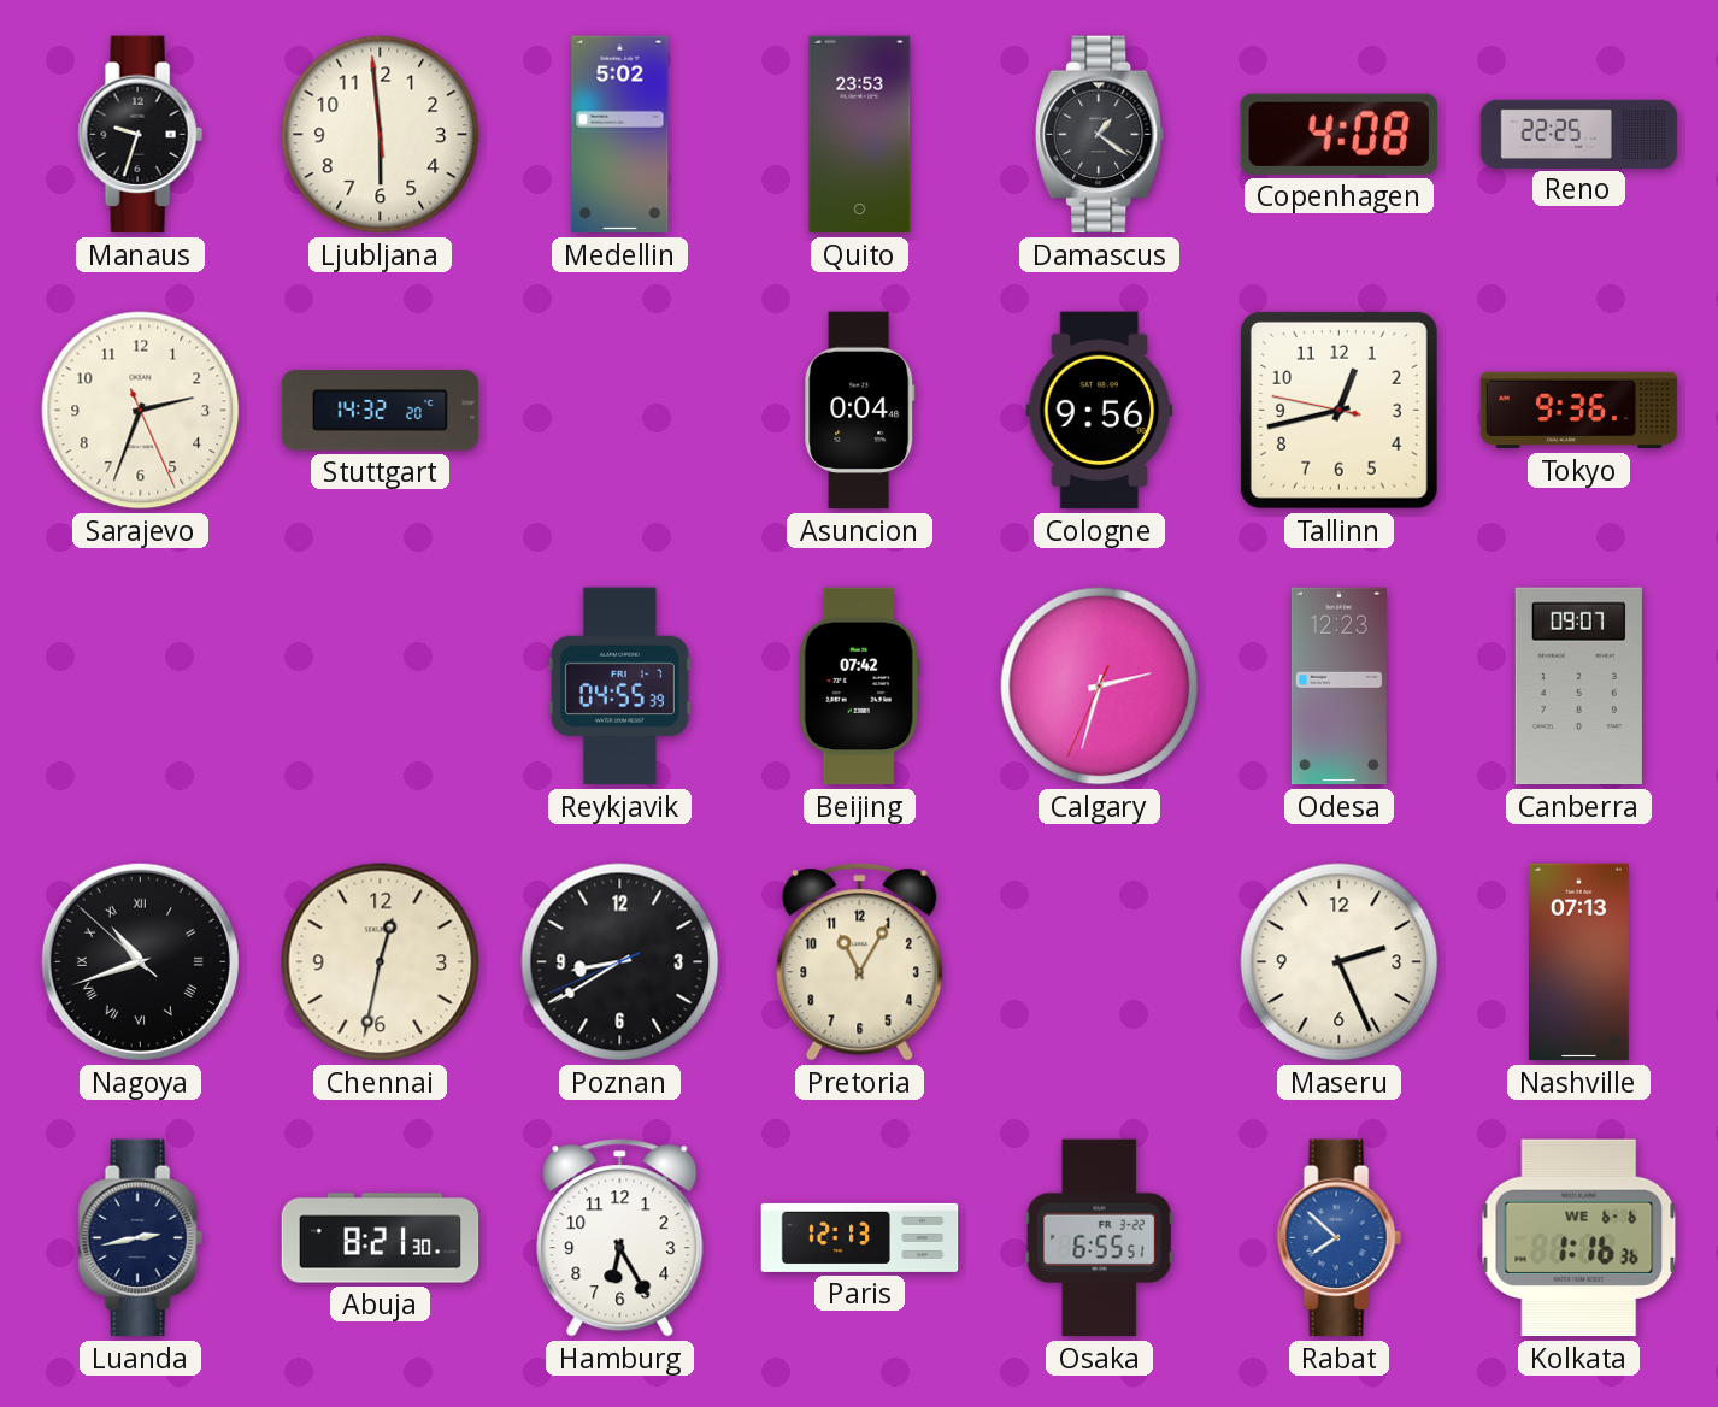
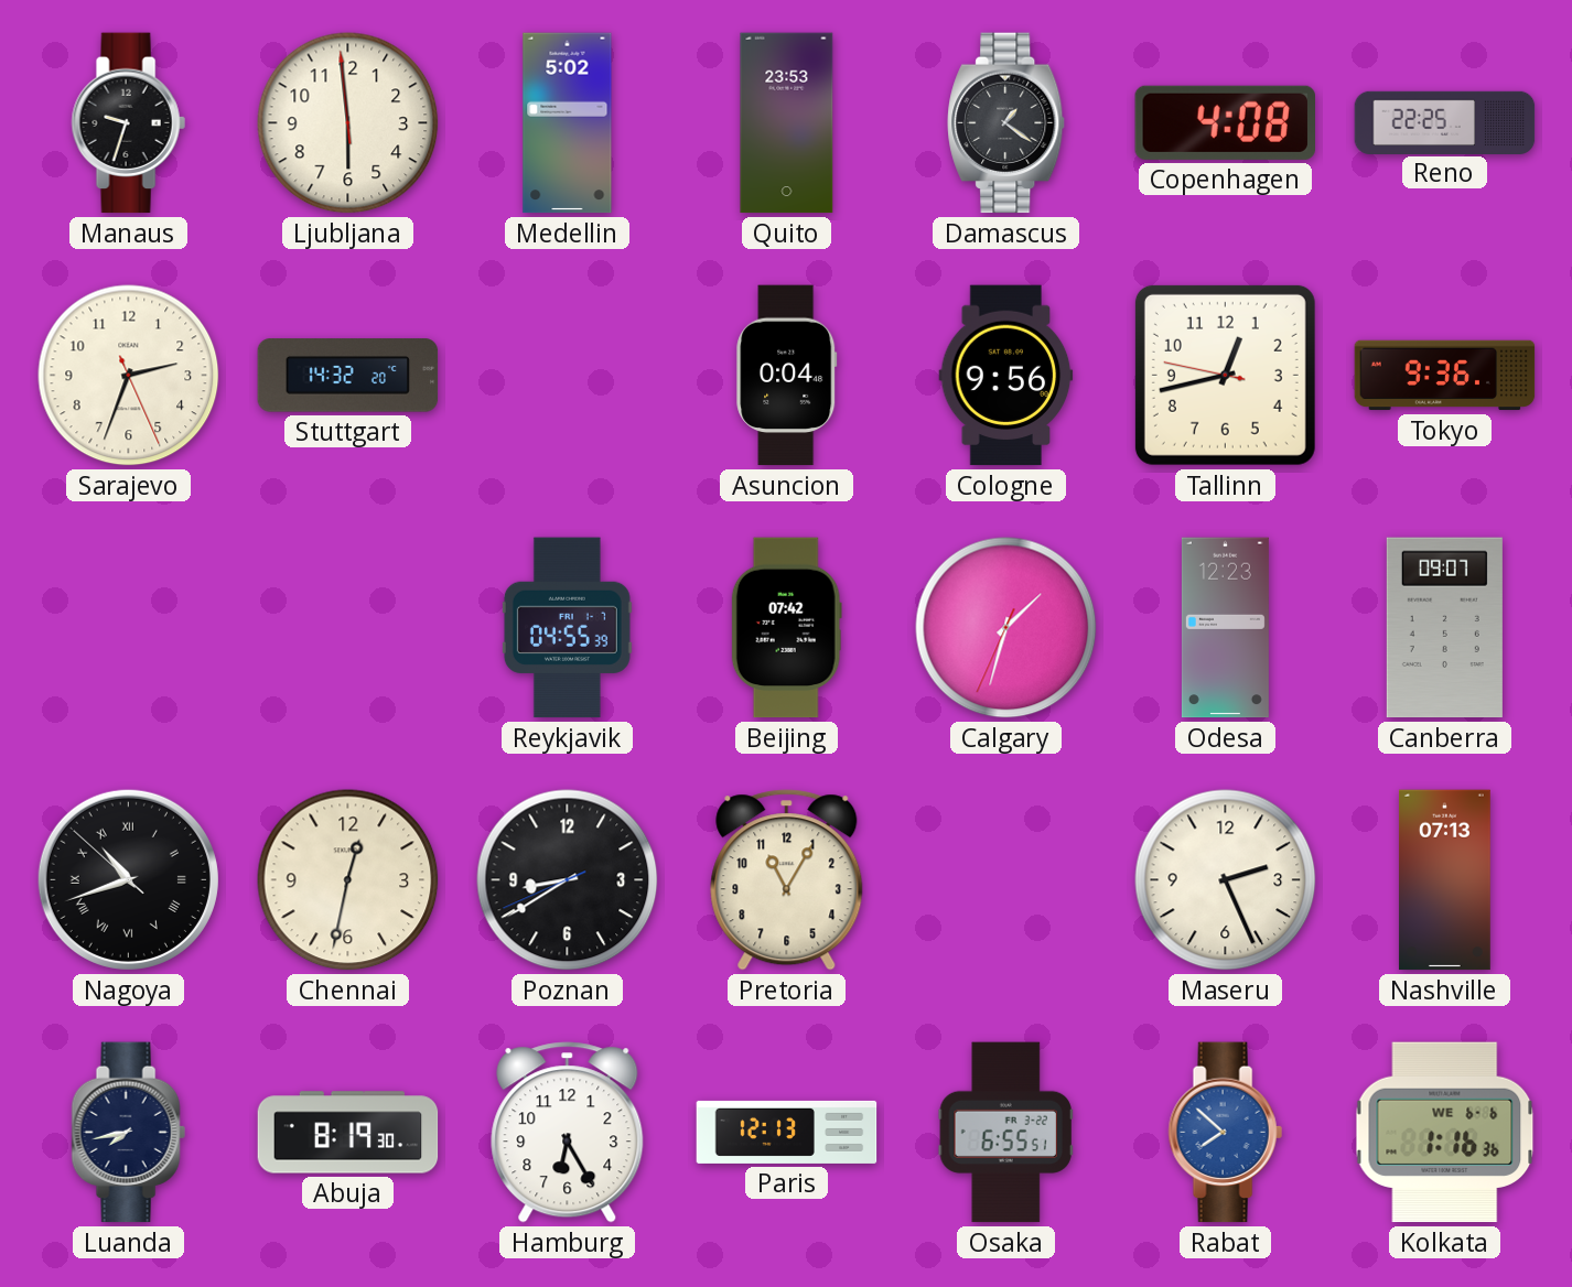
Calgary: 2:32 -> 1:32 (1006, 628)
Luanda: 2:43 -> 7:43 (128, 1133)
Abuja: 8:21 -> 8:19 (348, 1133)
